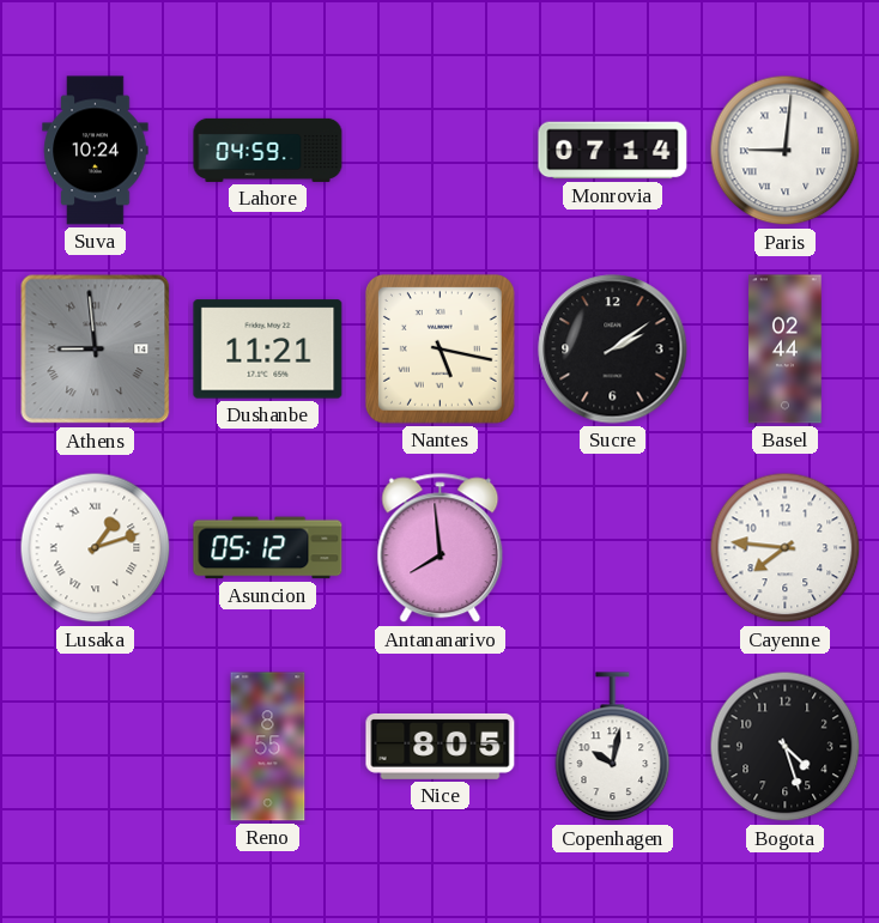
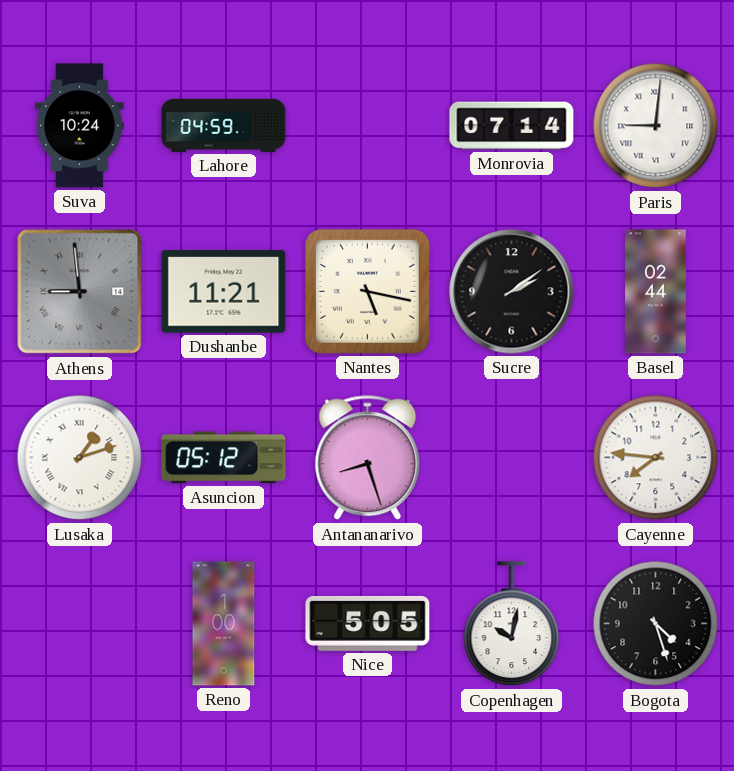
Antananarivo: 7:59 -> 8:27 (368, 458)
Reno: 8:55 -> 1:00 (224, 624)
Nice: 8:05 -> 5:05 (368, 623)
